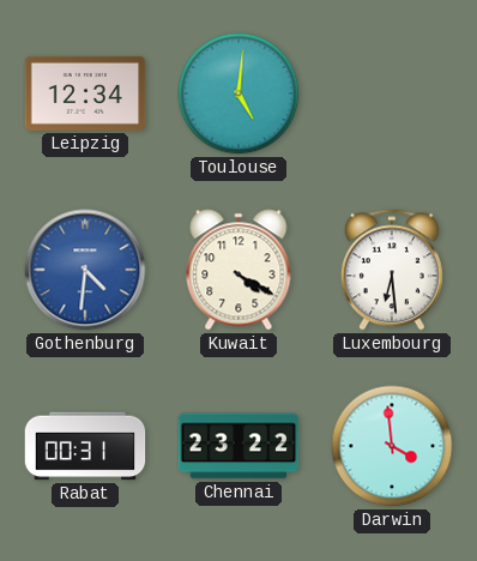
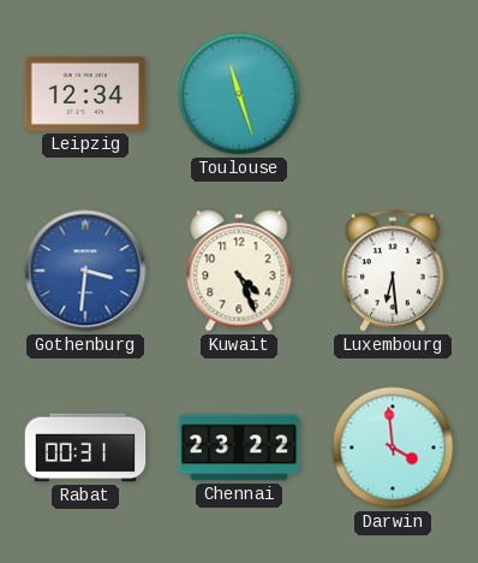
Toulouse: 5:01 -> 11:27 (239, 94)
Gothenburg: 4:31 -> 3:31 (85, 271)
Kuwait: 4:20 -> 4:26 (239, 271)
